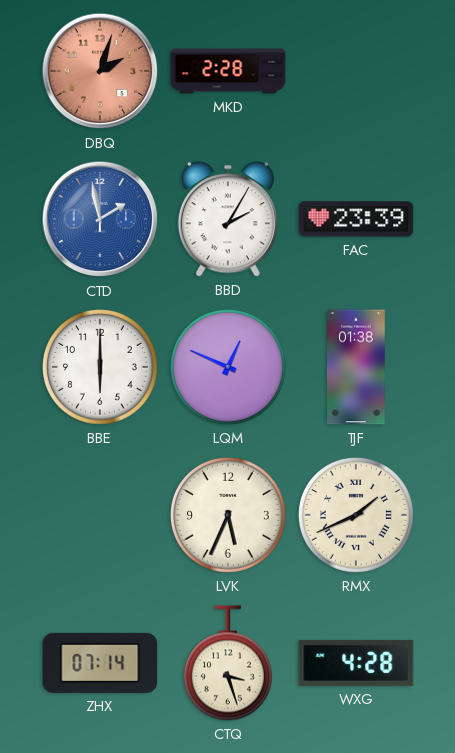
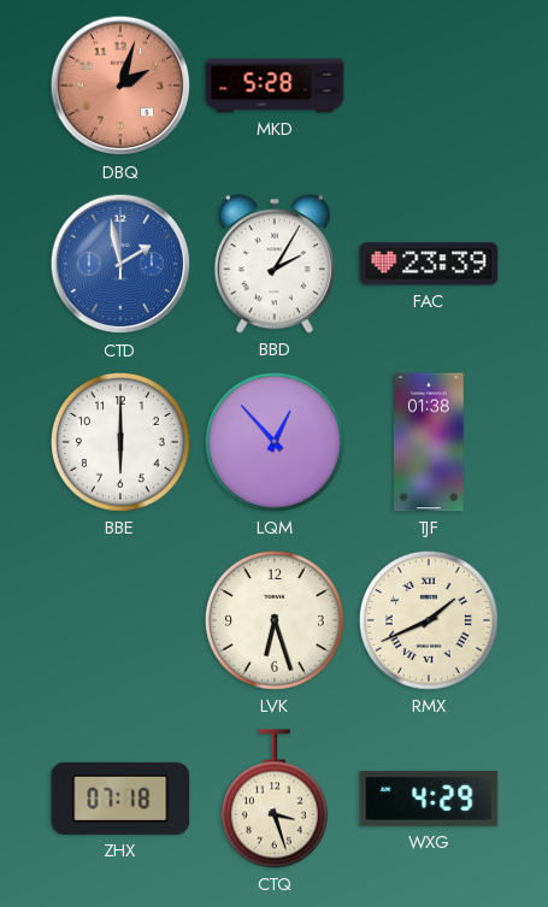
MKD: 2:28 -> 5:28 (275, 86)
LQM: 12:49 -> 12:53 (275, 442)
LVK: 5:34 -> 6:27 (275, 620)
ZHX: 07:14 -> 07:18 (120, 799)
WXG: 4:28 -> 4:29 (429, 799)
